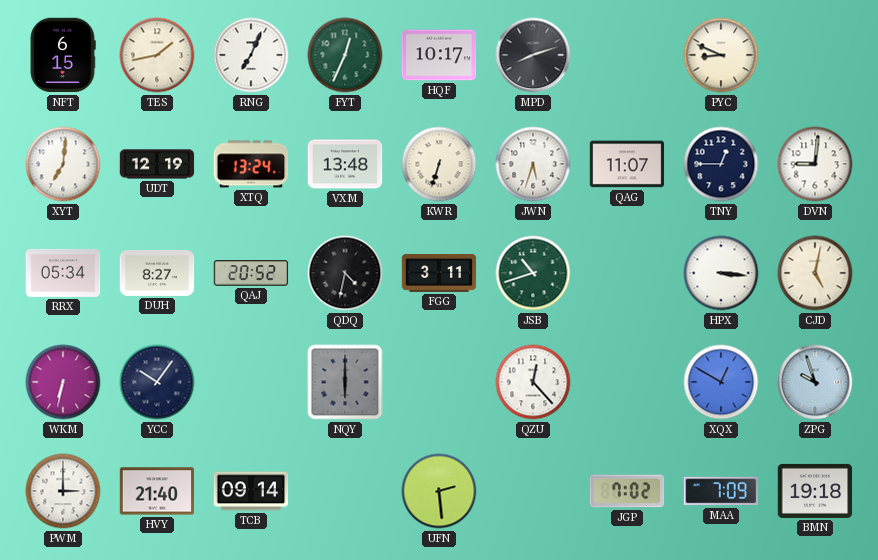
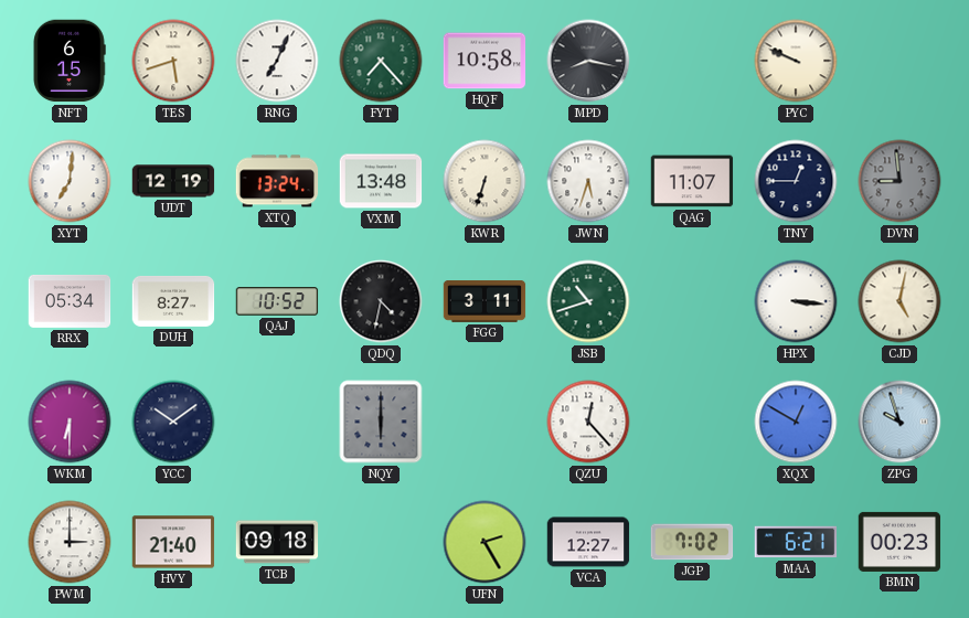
TES: 1:43 -> 5:42 (173, 61)
FYT: 12:34 -> 7:23 (381, 61)
HQF: 10:17 -> 10:58 (484, 61)
MPD: 8:12 -> 8:17 (588, 61)
PYC: 8:49 -> 9:49 (796, 61)
DVN: 9:01 -> 8:59 (899, 181)
DVN dial: white -> grey (899, 181)
QAJ: 20:52 -> 10:52 (277, 301)
WKM: 6:32 -> 6:30 (70, 422)
YCC: 10:06 -> 10:09 (173, 422)
TCB: 09:14 -> 09:18 (277, 542)
UFN: 2:29 -> 2:25 (484, 542)
VCA: none -> 12:27 (588, 542)
MAA: 7:09 -> 6:21 (796, 542)
BMN: 19:18 -> 00:23 (899, 542)
